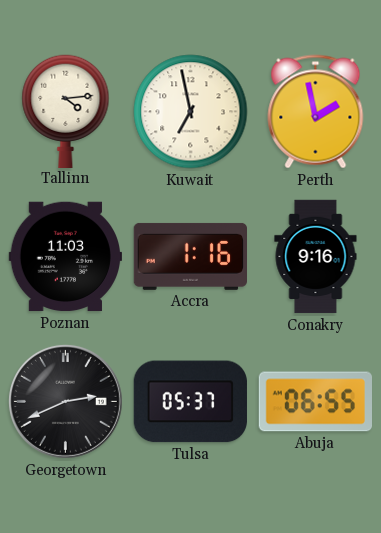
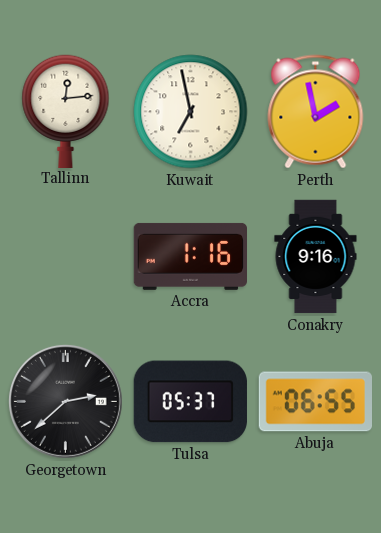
Tallinn: 4:14 -> 12:14 (66, 111)
Poznan: 11:03 -> none (65, 257)
Georgetown: 2:41 -> 2:38 (65, 401)
